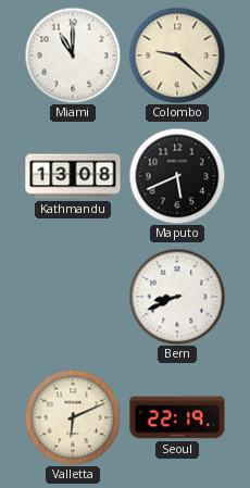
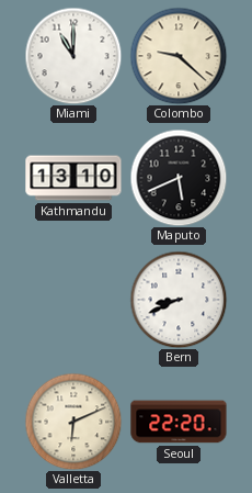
Kathmandu: 13:08 -> 13:10 (73, 178)
Seoul: 22:19 -> 22:20 (179, 422)
